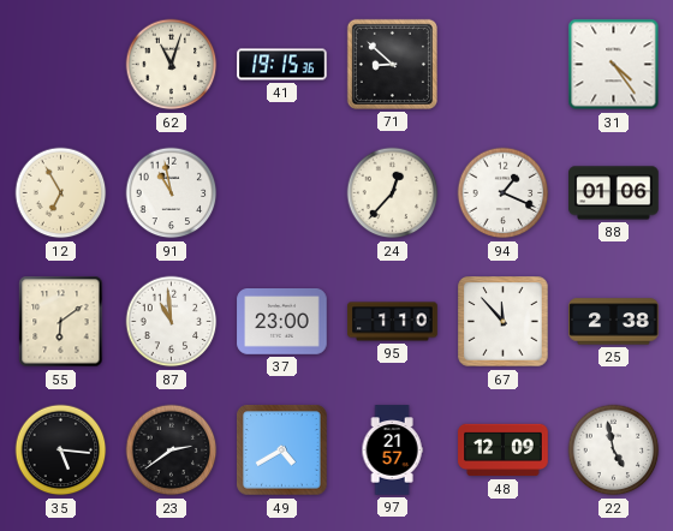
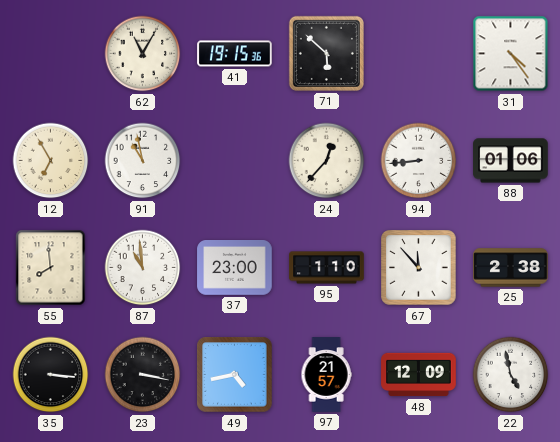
62: 11:03 -> 11:05 (143, 54)
71: 8:52 -> 5:52 (326, 53)
94: 1:19 -> 8:44 (419, 161)
55: 6:09 -> 7:59 (51, 268)
35: 5:16 -> 3:16 (51, 375)
23: 2:39 -> 3:17 (143, 375)
49: 4:40 -> 4:43 (235, 375)
